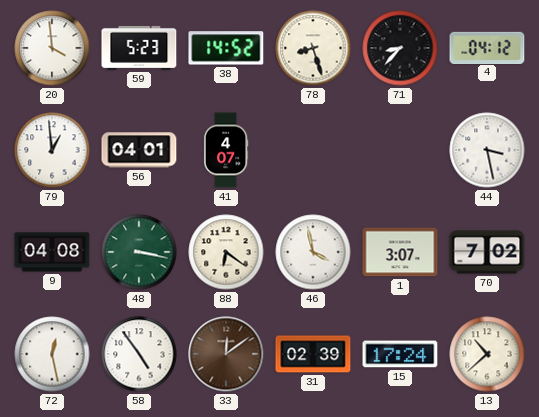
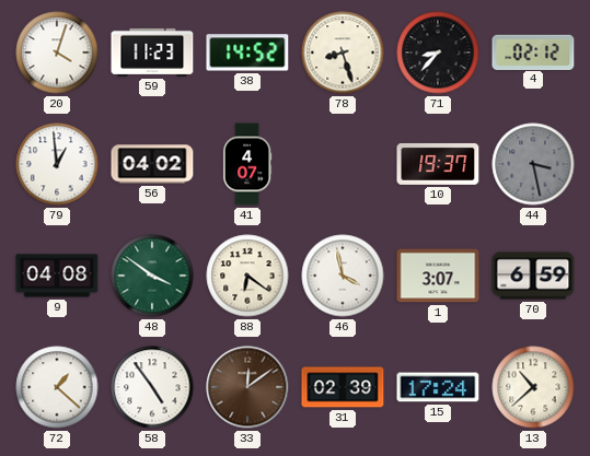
20: 3:59 -> 4:03 (57, 52)
59: 5:23 -> 11:23 (152, 52)
4: 04:12 -> 02:12 (533, 51)
56: 04:01 -> 04:02 (152, 164)
10: none -> 19:37 (438, 164)
44 dial: white -> grey (533, 164)
48: 3:17 -> 3:51 (152, 276)
70: 7:02 -> 6:59 (533, 276)
72: 12:28 -> 1:22 (57, 387)
